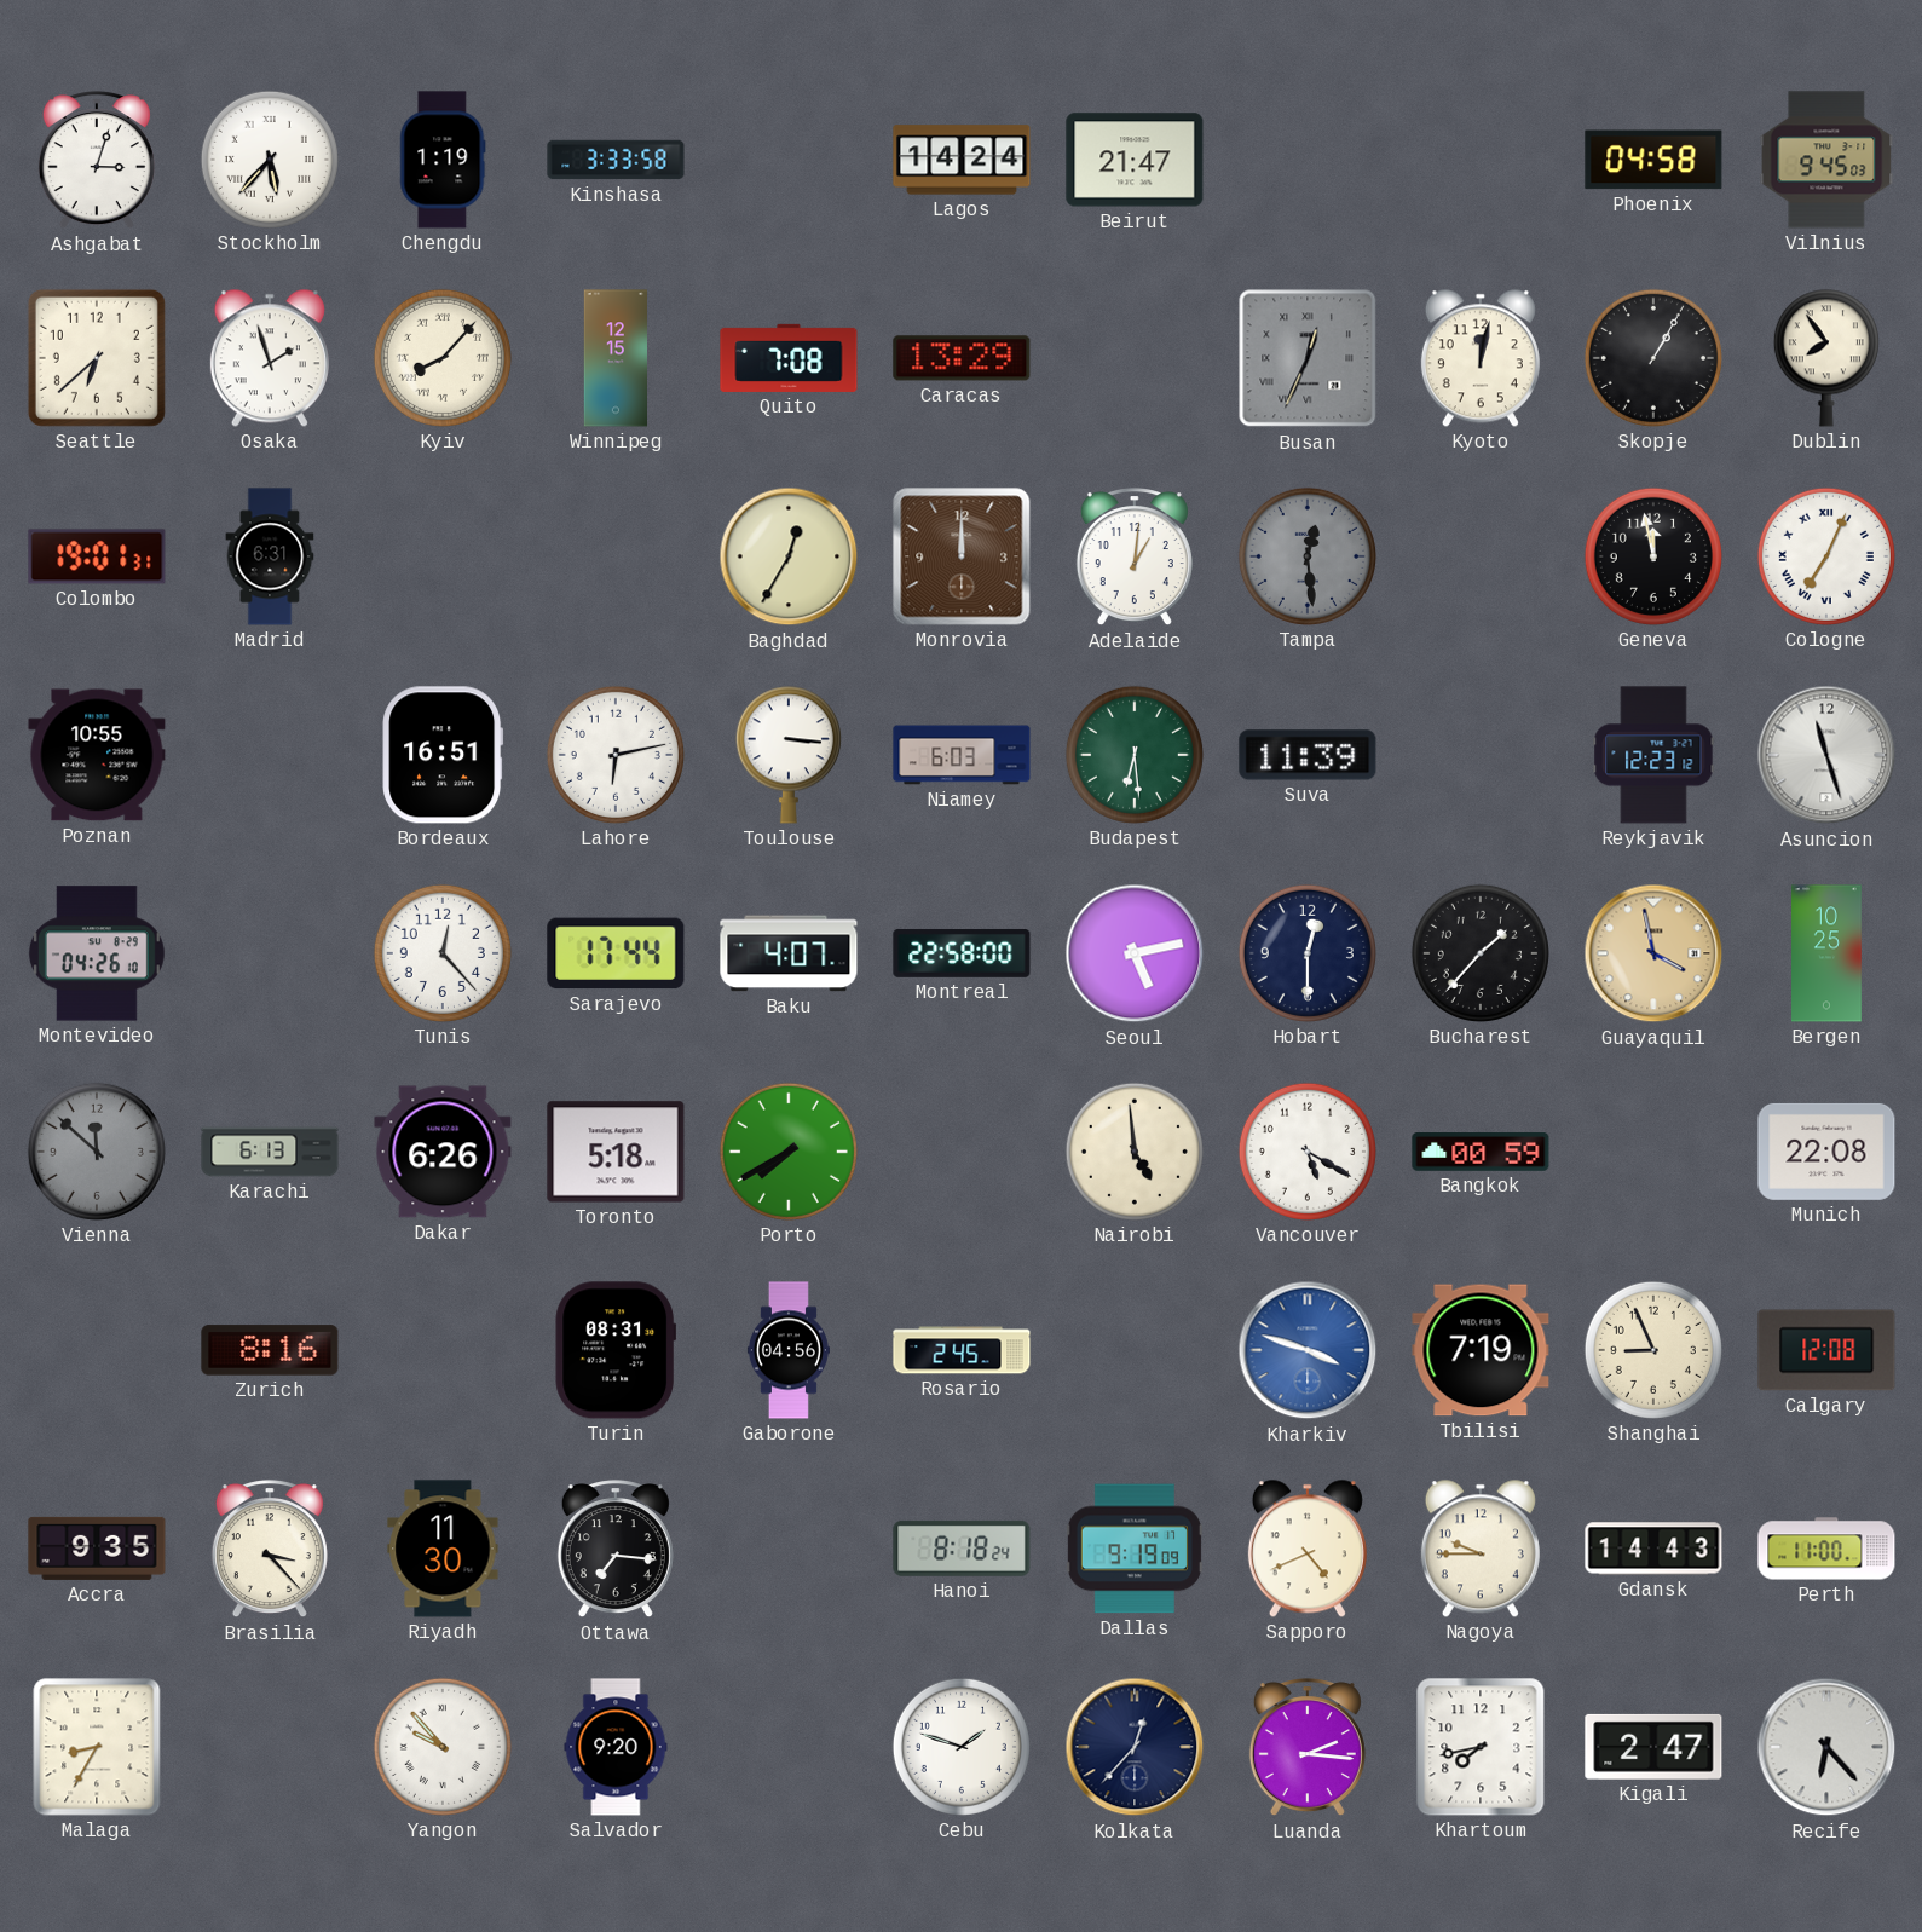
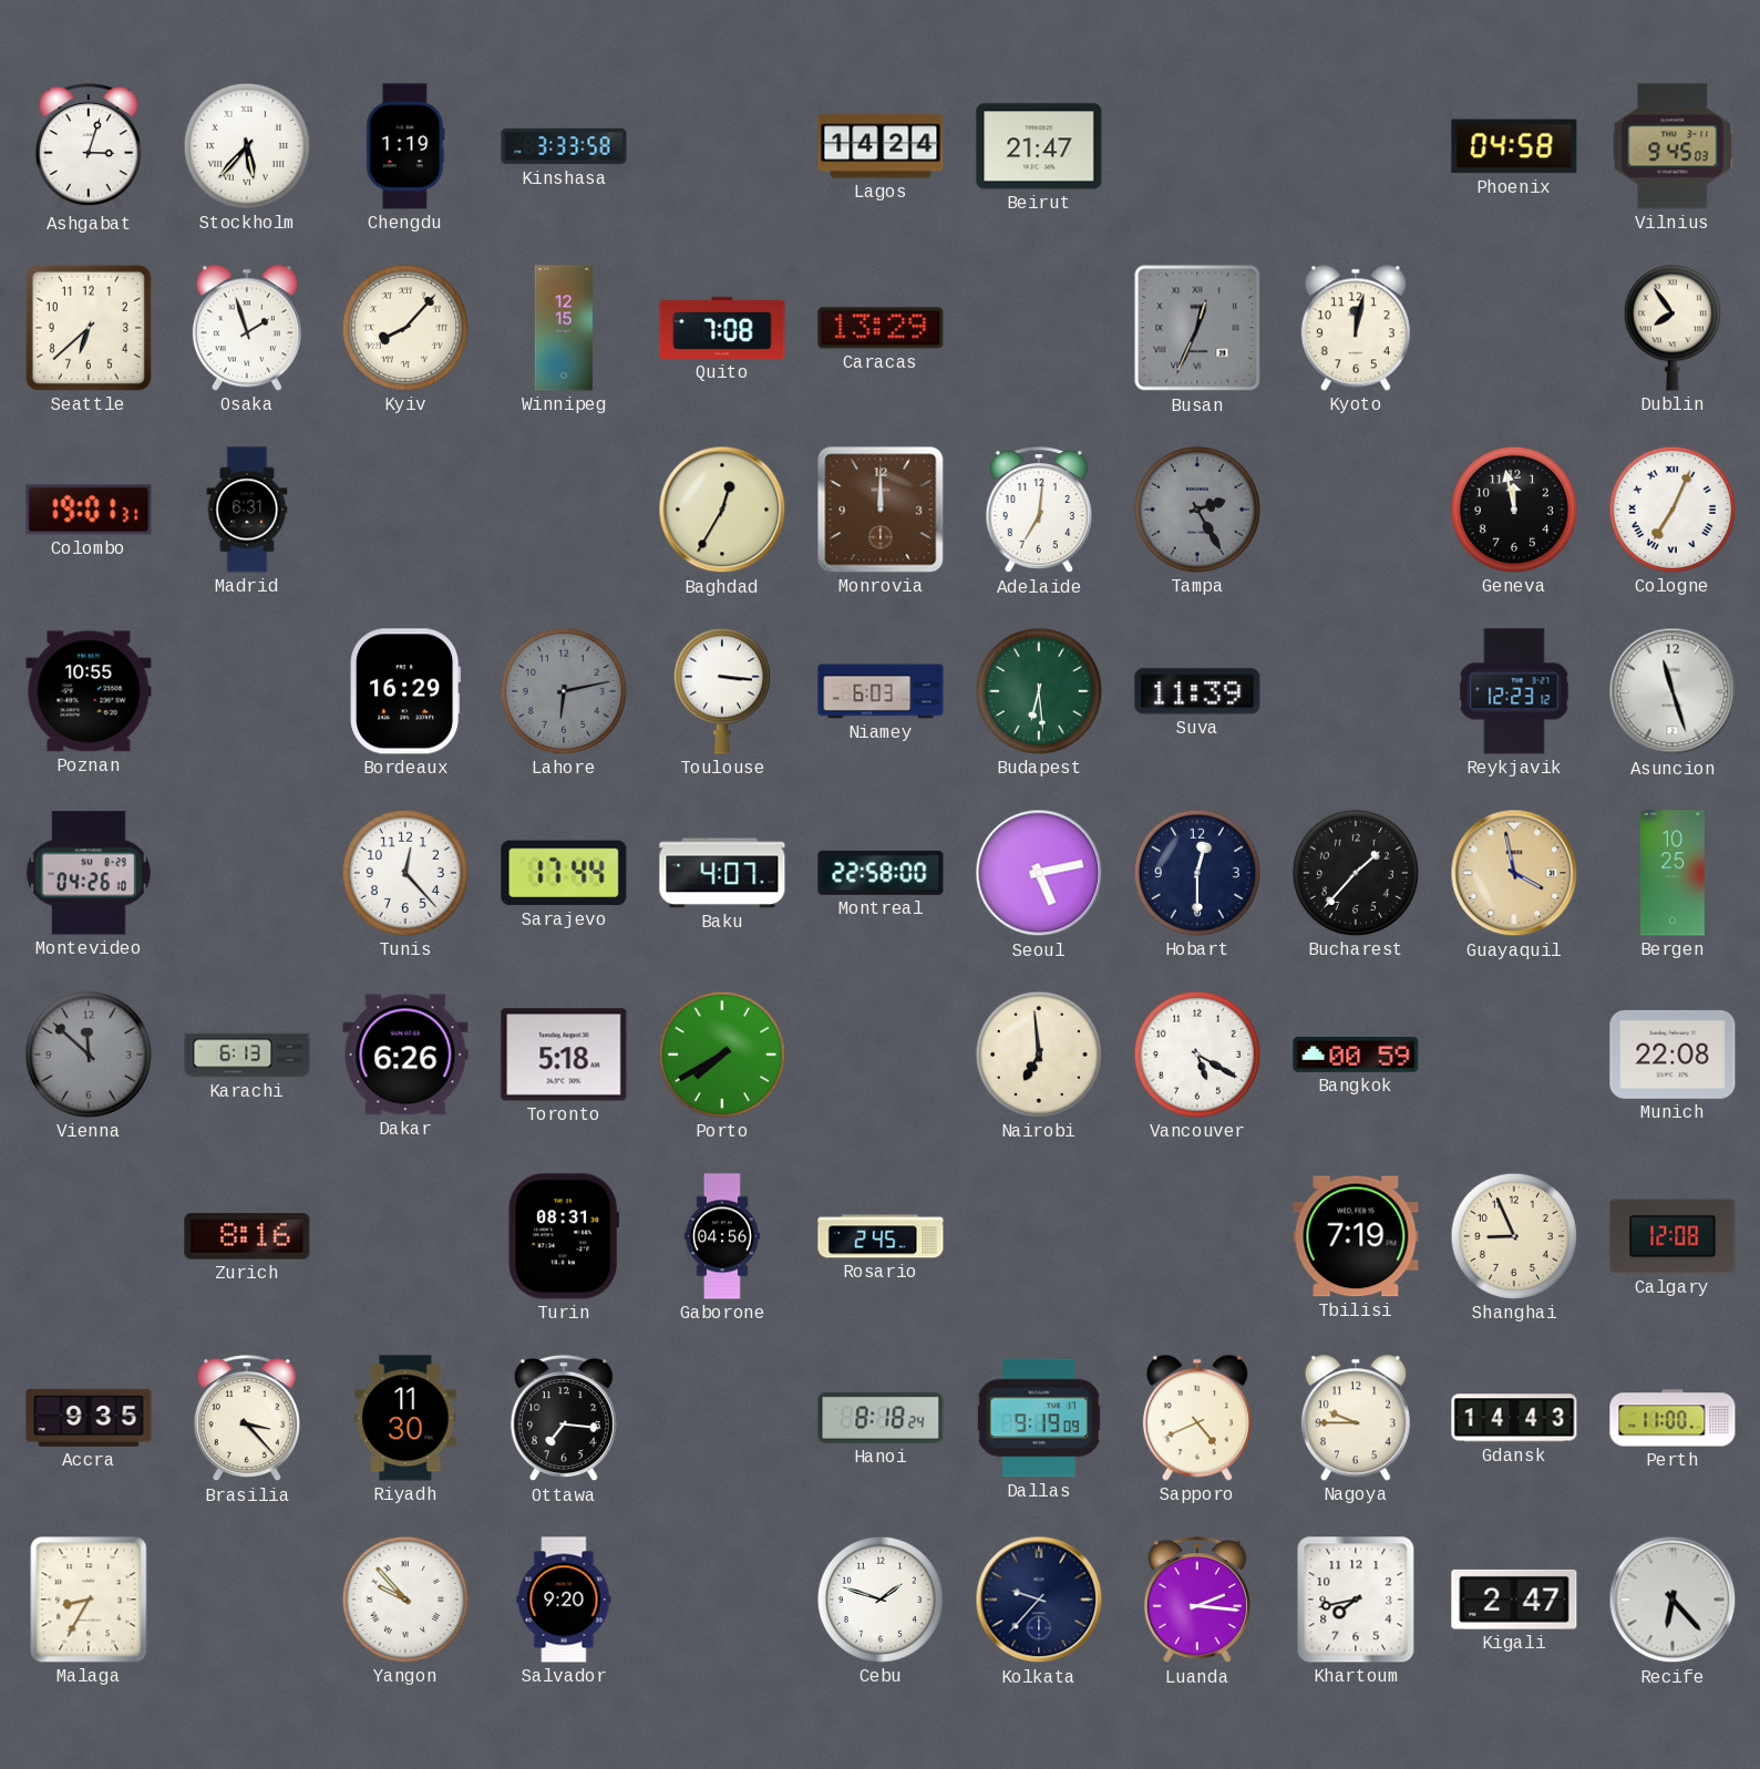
Skopje: 1:05 -> none (1653, 358)
Adelaide: 1:01 -> 7:01 (1039, 511)
Tampa: 12:29 -> 2:25 (1197, 510)
Bordeaux: 16:51 -> 16:29 (405, 691)
Lahore dial: white -> grey (564, 691)
Nairobi: 4:59 -> 6:59 (1039, 1055)
Kharkiv: 3:48 -> none (1308, 1350)
Kolkata: 12:37 -> 9:37 (1039, 1600)
